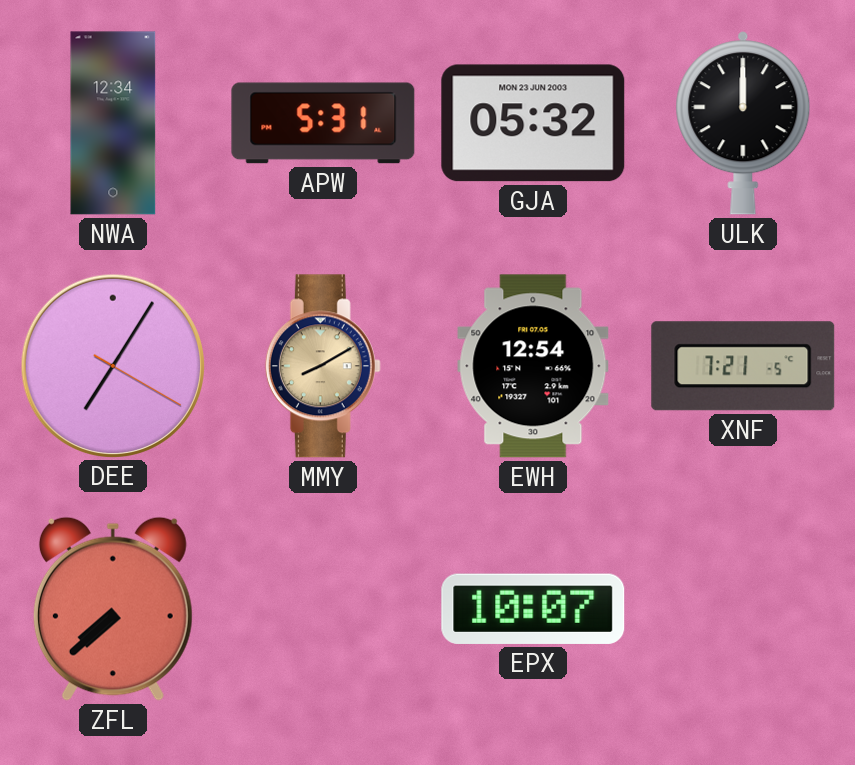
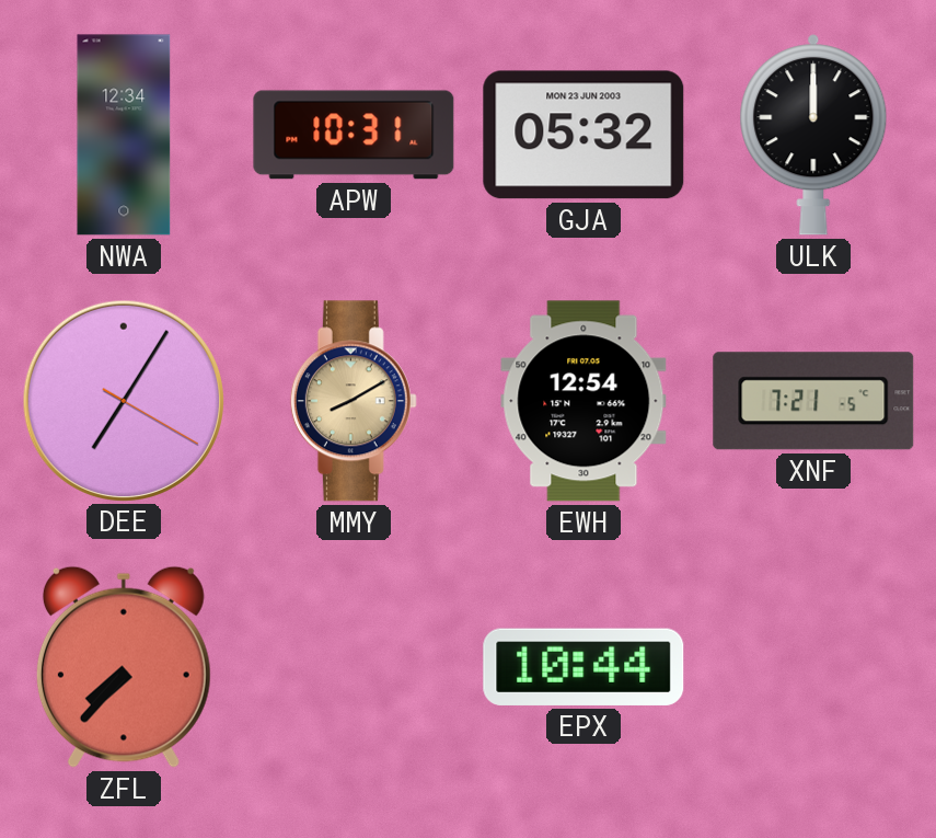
APW: 5:31 -> 10:31 (354, 135)
ZFL: 7:38 -> 7:37 (124, 667)
EPX: 10:07 -> 10:44 (583, 667)
